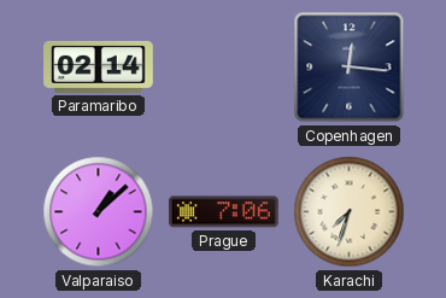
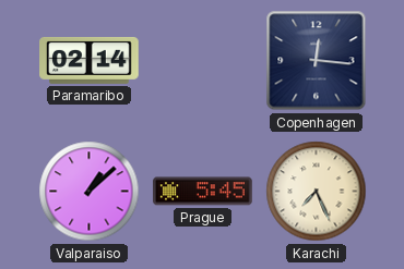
Prague: 7:06 -> 5:45 (203, 192)
Karachi: 7:33 -> 7:26 (317, 192)
